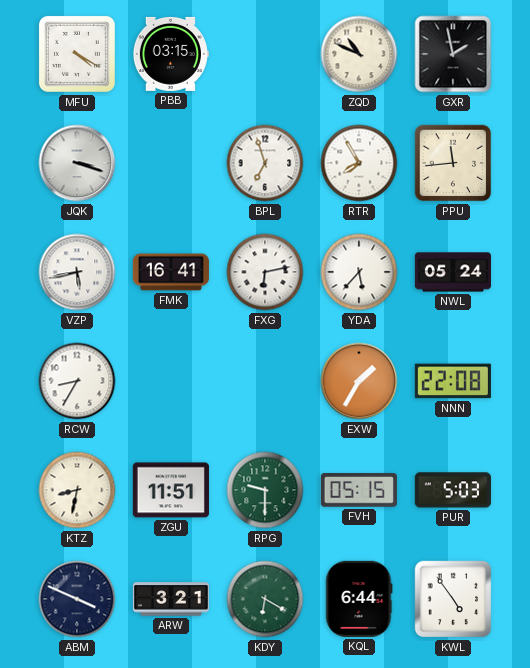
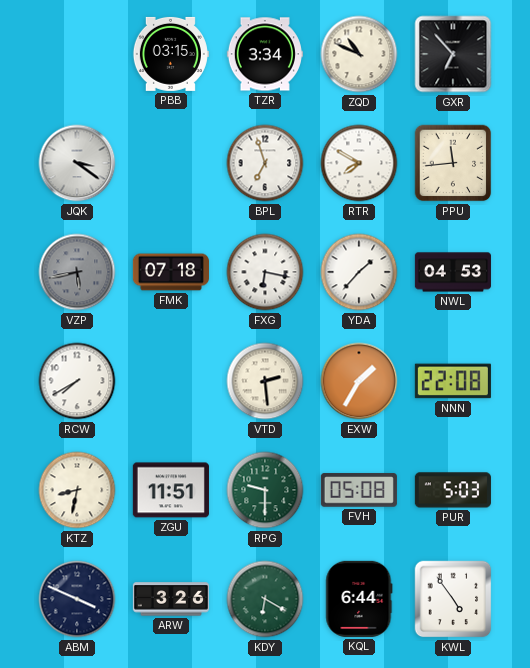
MFU: 4:20 -> none (77, 54)
TZR: none -> 3:34 (265, 54)
GXR: 1:58 -> 6:53 (453, 54)
JQK: 3:18 -> 3:21 (77, 163)
RTR: 7:55 -> 7:50 (359, 163)
VZP dial: white -> grey (77, 272)
FMK: 16:41 -> 07:18 (171, 272)
FXG: 6:13 -> 6:17 (265, 272)
YDA: 5:37 -> 1:37 (359, 272)
NWL: 05:24 -> 04:53 (453, 272)
RCW: 8:35 -> 7:40 (77, 381)
VTD: none -> 2:29 (265, 381)
FVH: 05:15 -> 05:08 (359, 490)
ARW: 3:21 -> 3:26 (171, 599)
